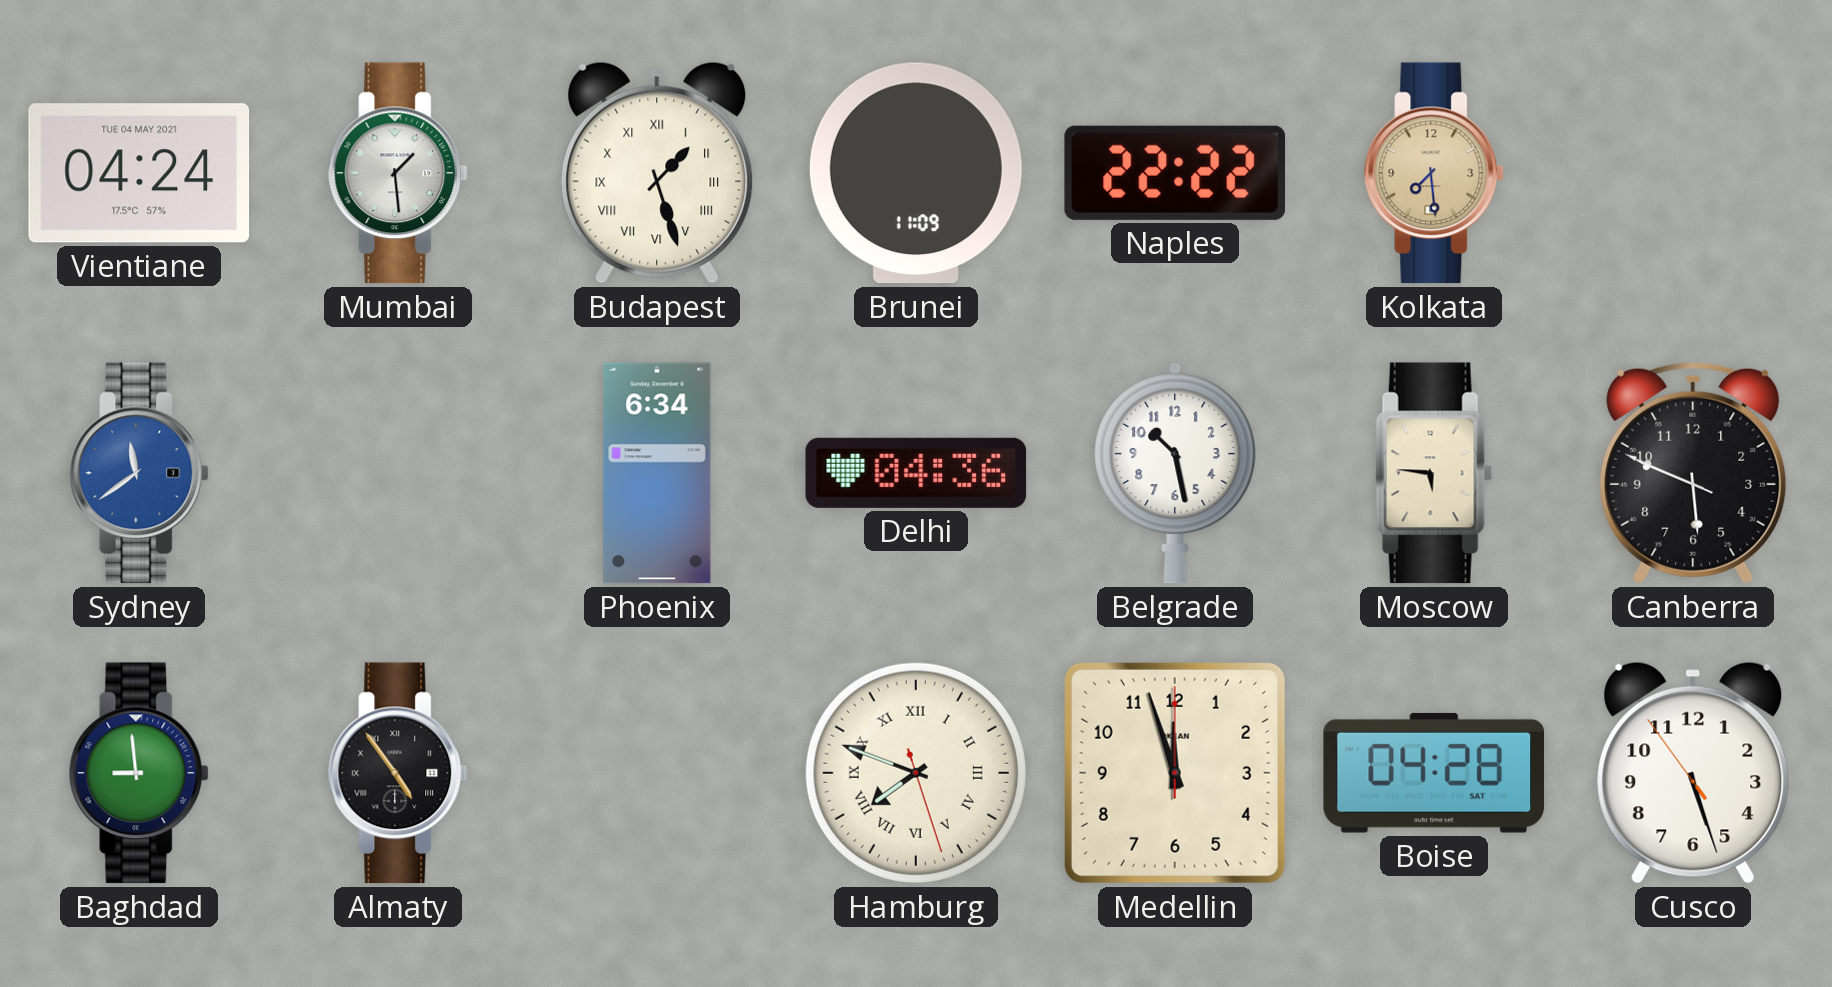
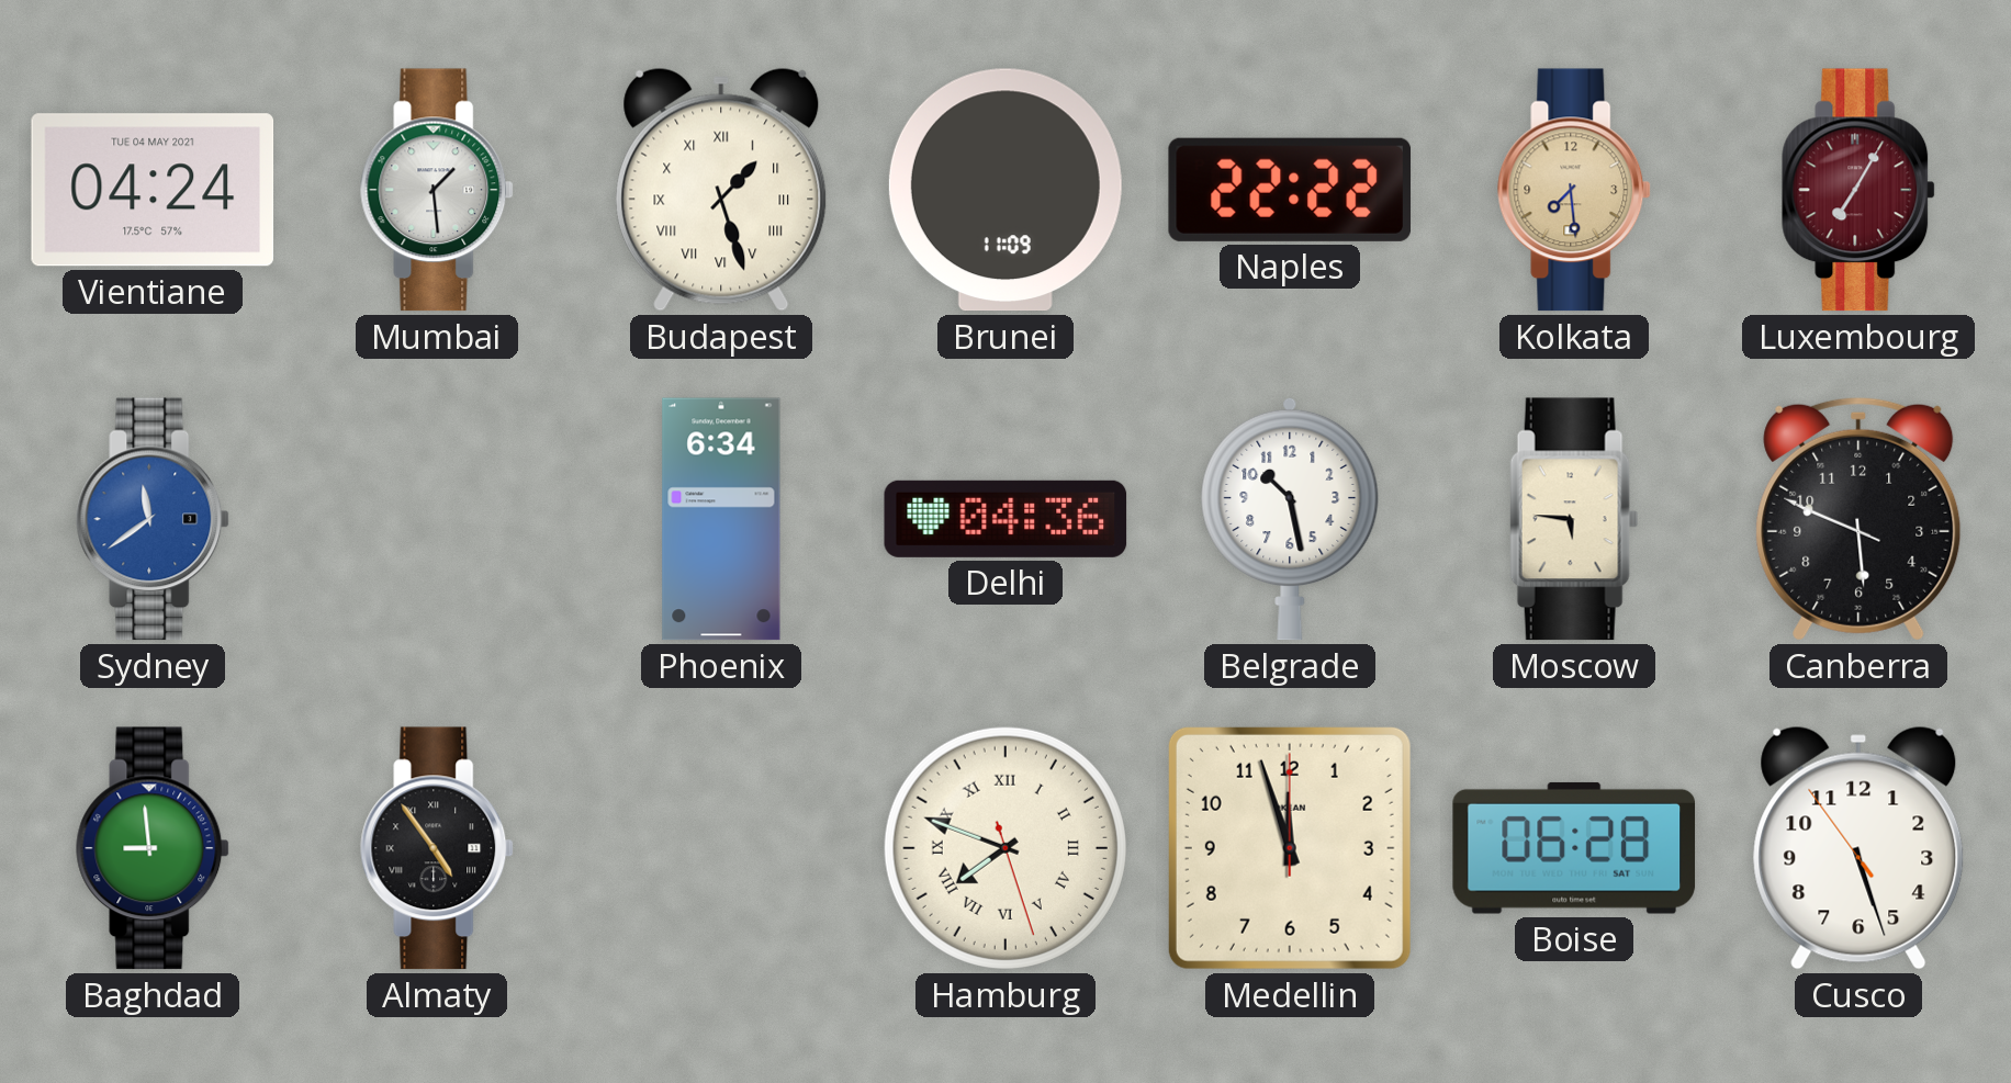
Luxembourg: none -> 7:05 (1860, 190)
Boise: 04:28 -> 06:28 (1574, 848)
